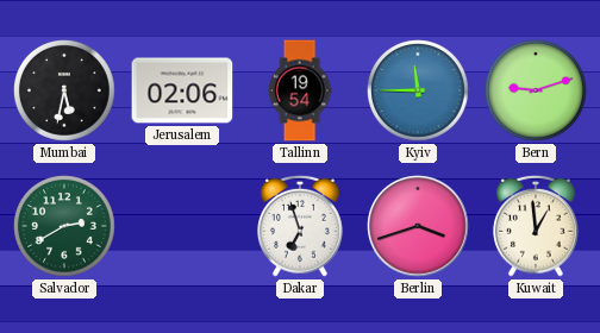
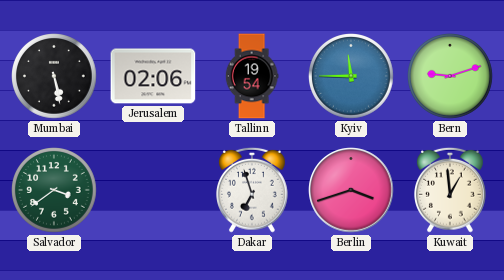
Mumbai: 5:32 -> 5:28 (55, 77)
Salvador: 2:40 -> 3:39 (55, 191)
